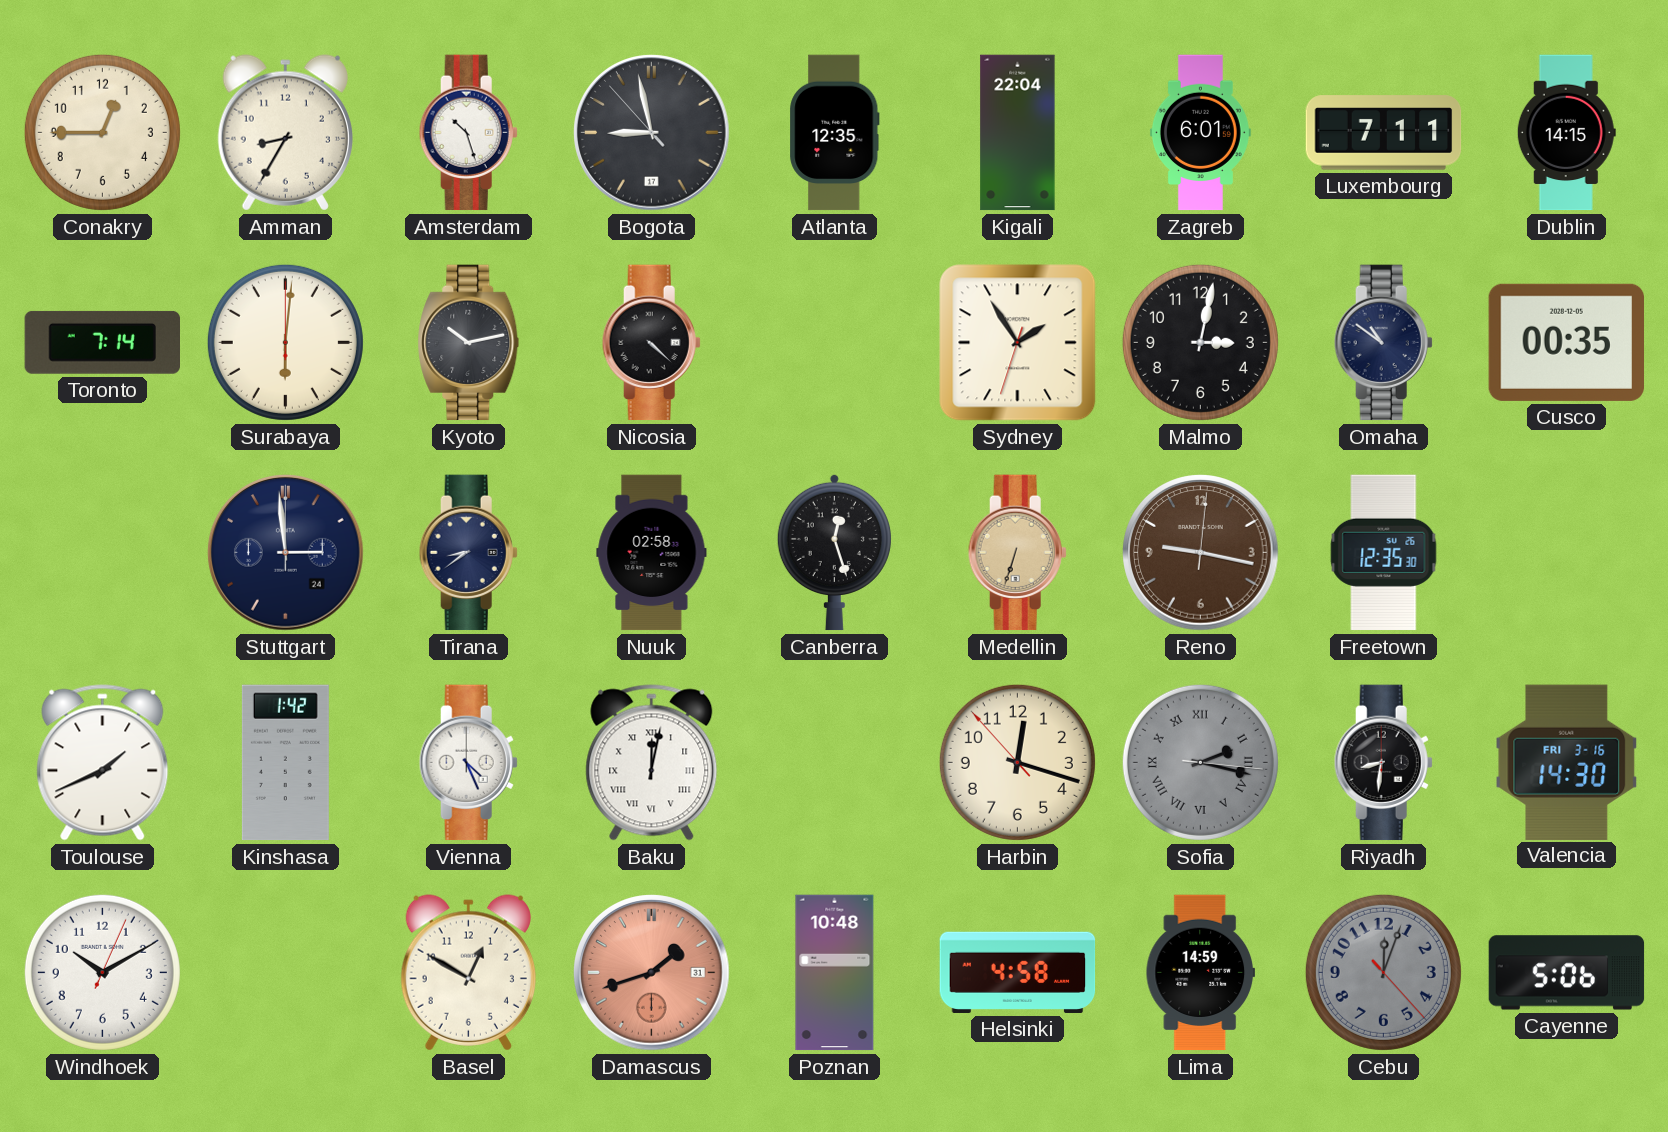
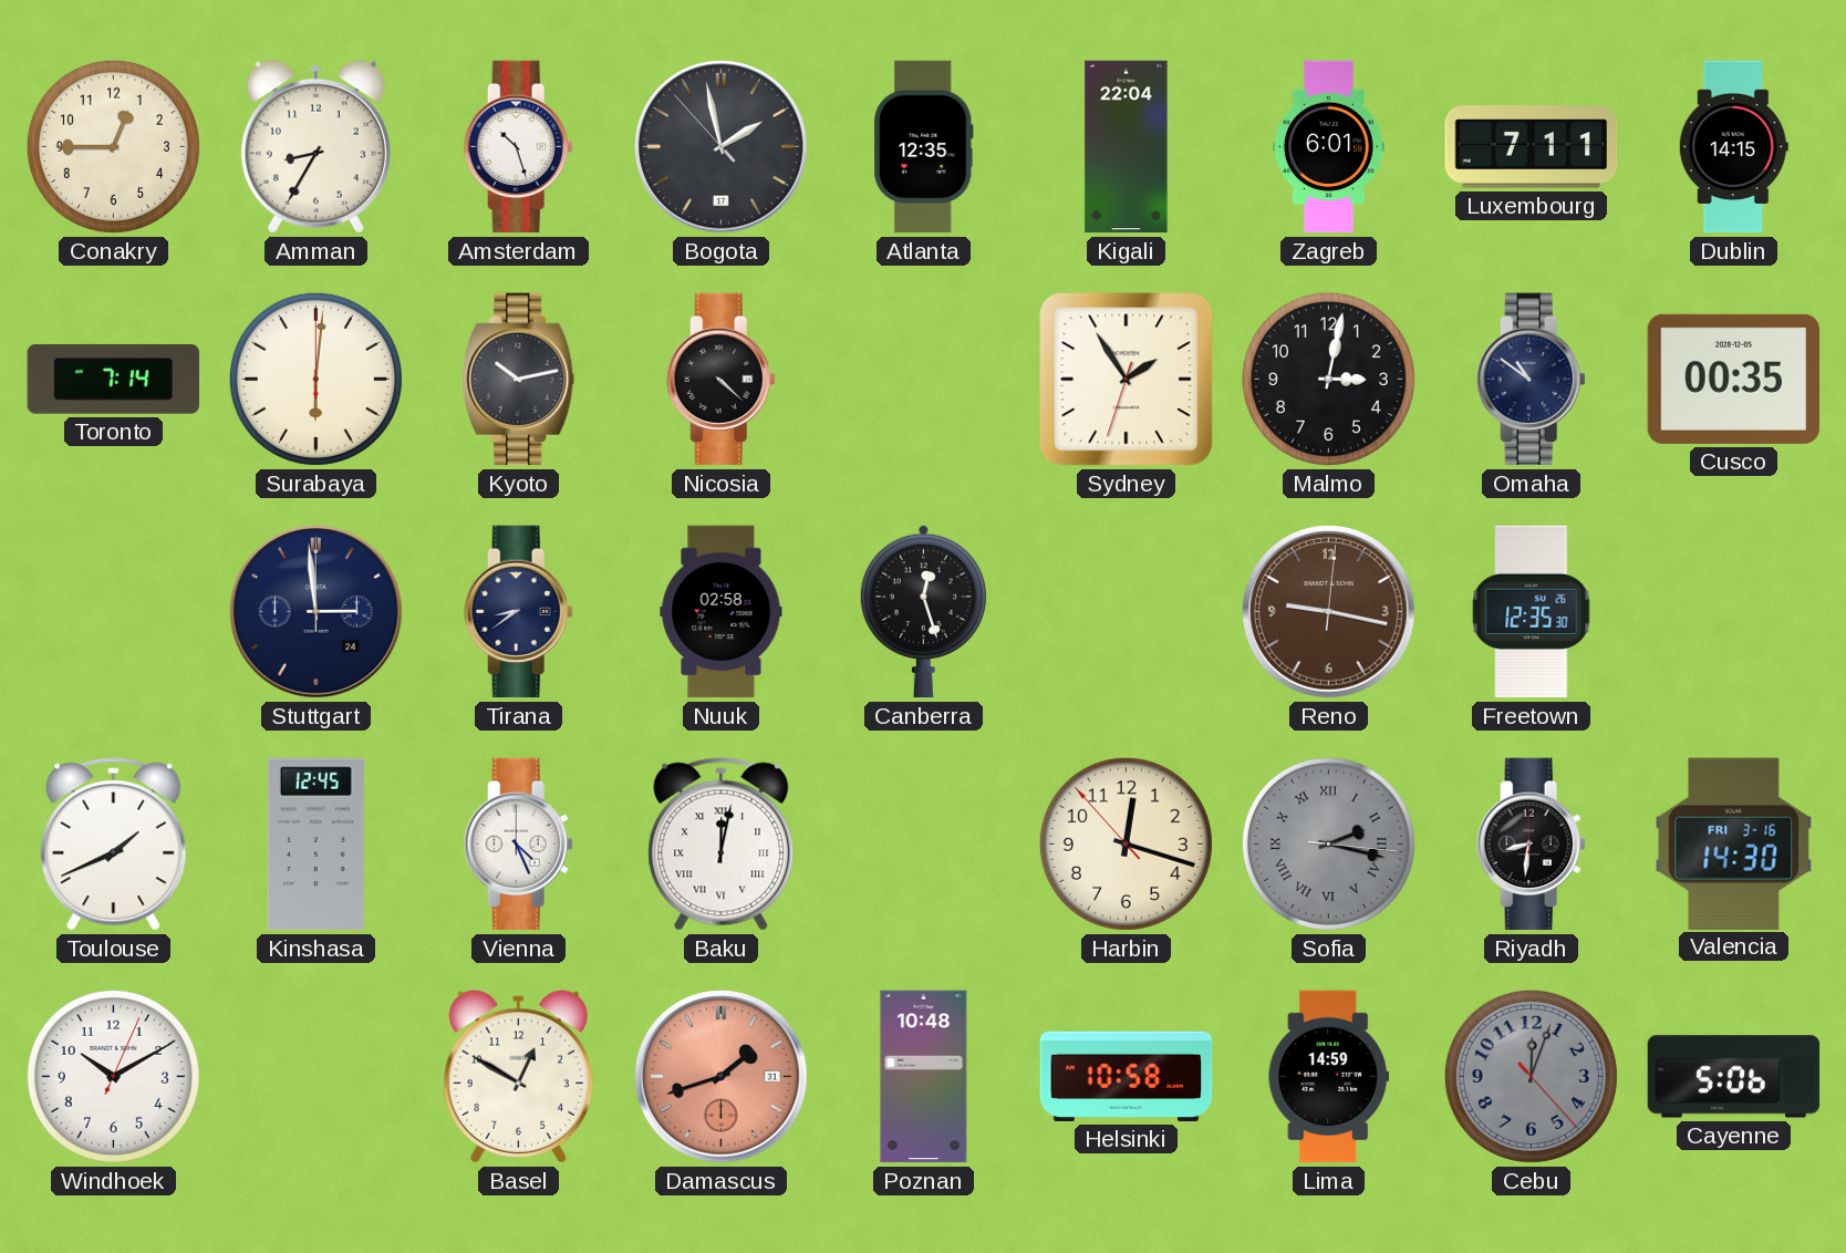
Bogota: 8:57 -> 1:57 (722, 147)
Medellin: 6:33 -> none (1017, 553)
Kinshasa: 1:42 -> 12:45 (315, 845)
Helsinki: 4:58 -> 10:58 (1127, 1076)
